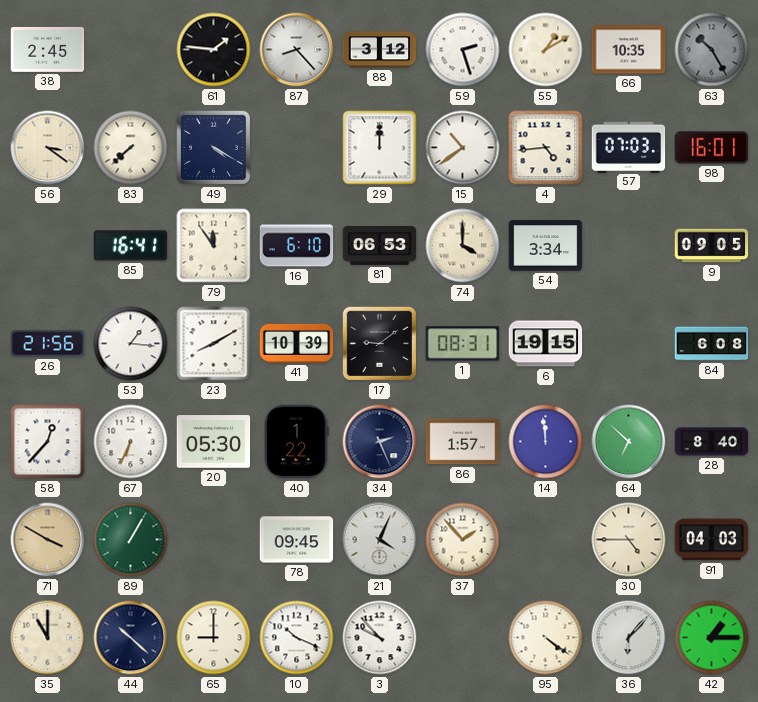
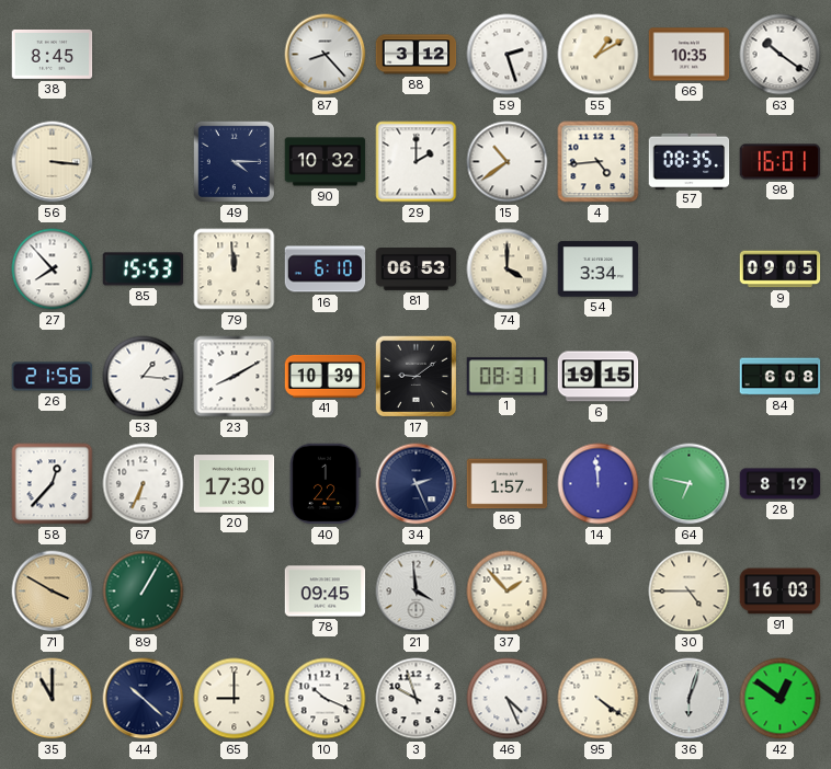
38: 2:45 -> 8:45 (53, 54)
61: 1:46 -> none (214, 50)
63: 10:25 -> 10:21 (781, 55)
63 dial: grey -> white (781, 55)
56: 3:21 -> 3:16 (53, 162)
83: 7:38 -> none (131, 148)
49: 4:20 -> 4:15 (235, 162)
90: none -> 10:32 (326, 162)
29: 12:00 -> 2:00 (417, 162)
57: 07:03 -> 08:35 (690, 161)
27: none -> 7:53 (53, 269)
85: 16:41 -> 15:53 (144, 269)
79: 11:54 -> 11:59 (235, 269)
20: 05:30 -> 17:30 (235, 484)
64: 6:52 -> 6:47 (690, 484)
28: 8:40 -> 8:19 (781, 484)
21: 4:04 -> 3:59 (417, 592)
91: 04:03 -> 16:03 (781, 592)
3: 9:53 -> 9:57 (417, 699)
46: none -> 4:26 (508, 699)
36: 6:07 -> 6:03 (690, 699)
42: 1:15 -> 12:51 (781, 699)
